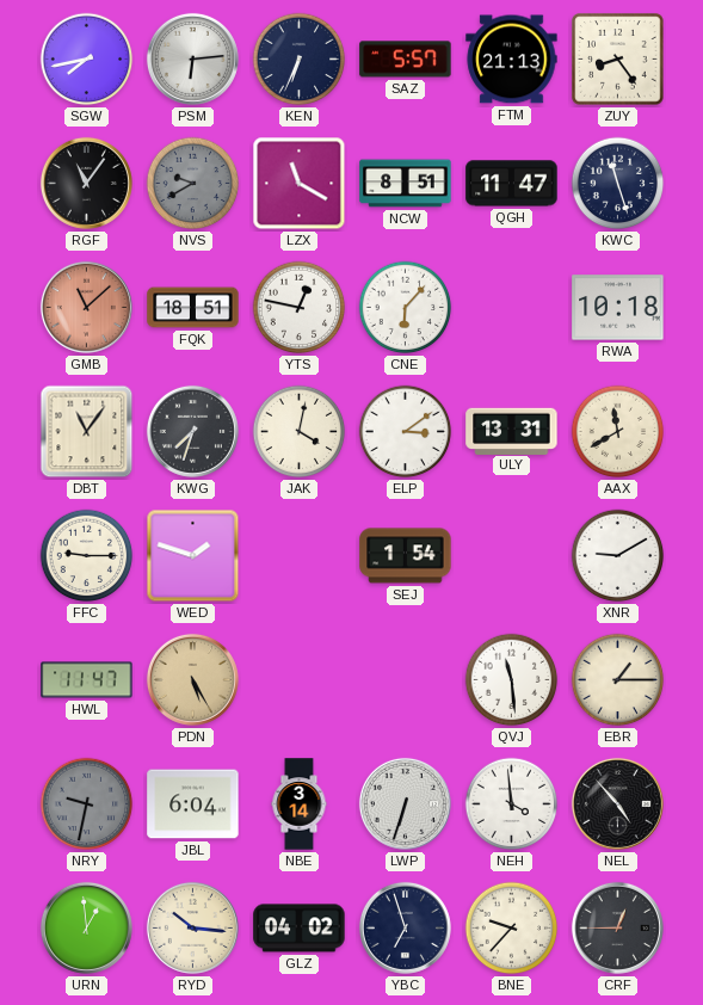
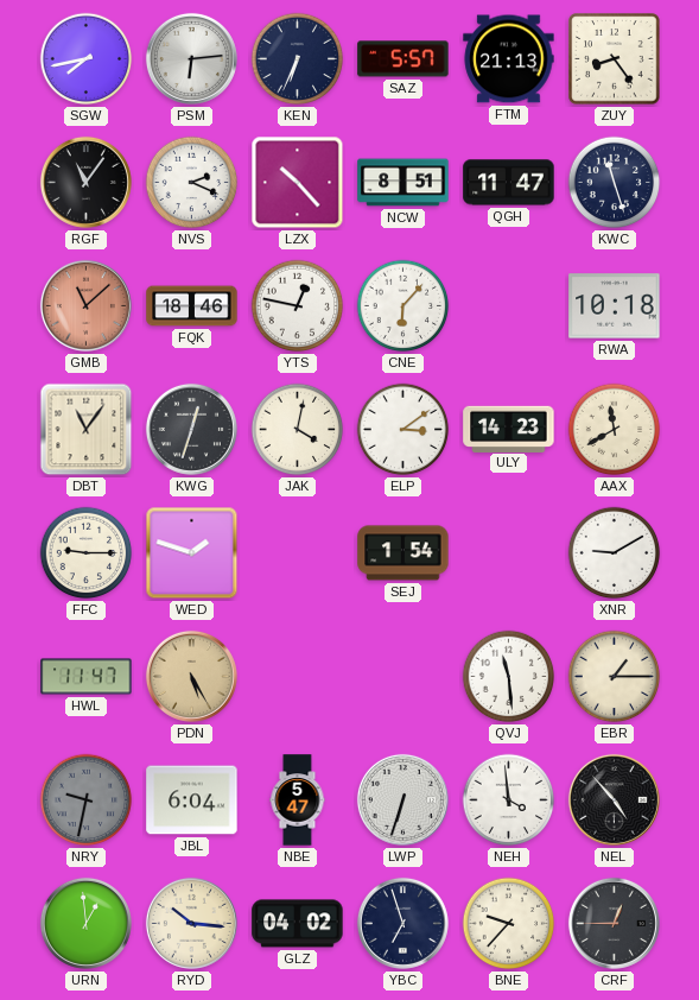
NVS: 9:40 -> 2:19 (192, 183)
NVS dial: grey -> white (192, 183)
LZX: 11:20 -> 10:23 (298, 183)
FQK: 18:51 -> 18:46 (192, 306)
KWG: 7:33 -> 12:33 (191, 429)
ULY: 13:31 -> 14:23 (509, 429)
NBE: 3:14 -> 5:47 (298, 800)
